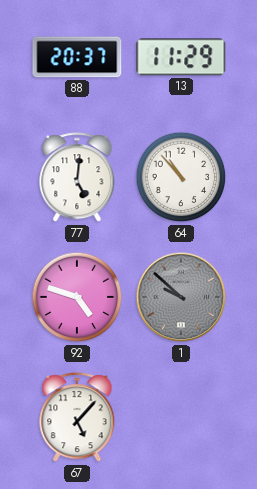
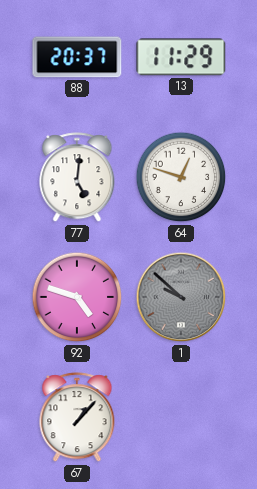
64: 10:53 -> 12:48 (181, 177)
67: 5:07 -> 1:07 (77, 418)
